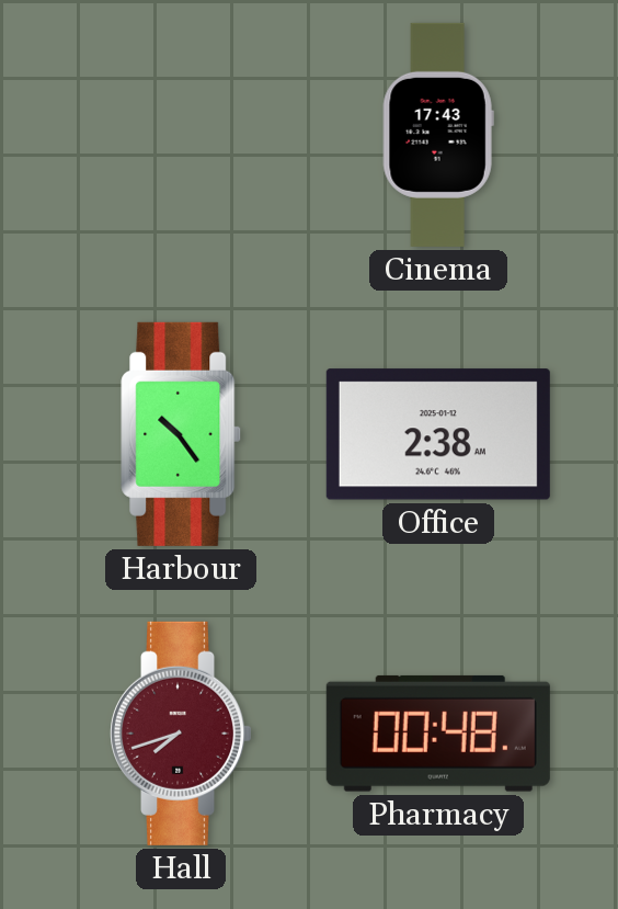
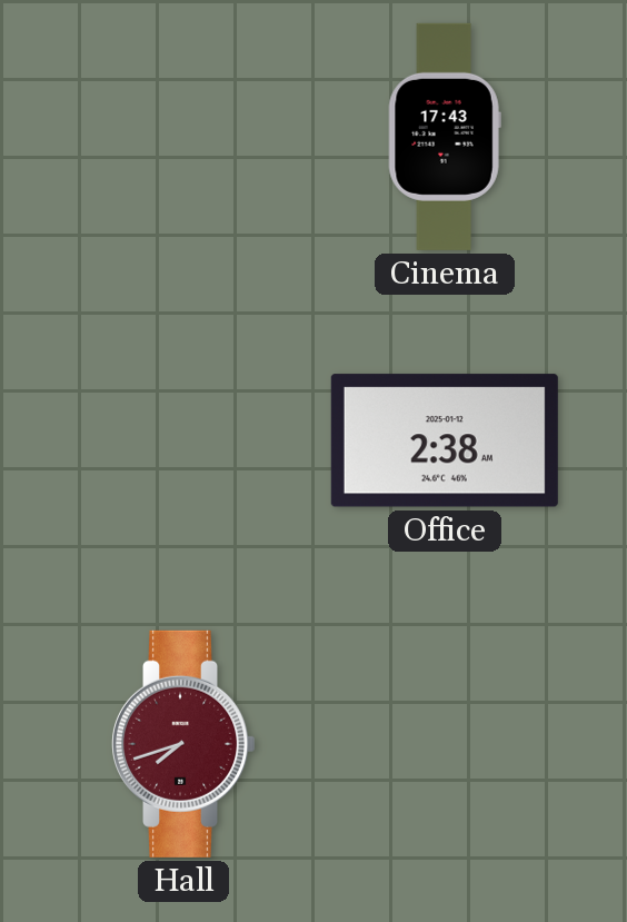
Harbour: 10:24 -> none (181, 434)
Pharmacy: 00:48 -> none (438, 734)
